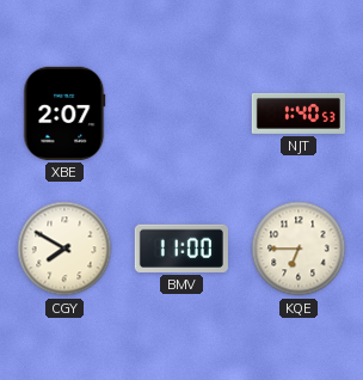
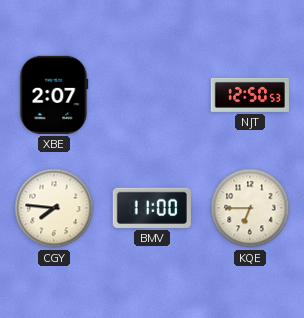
NJT: 1:40 -> 12:50 (250, 95)
CGY: 7:50 -> 7:46 (54, 208)
